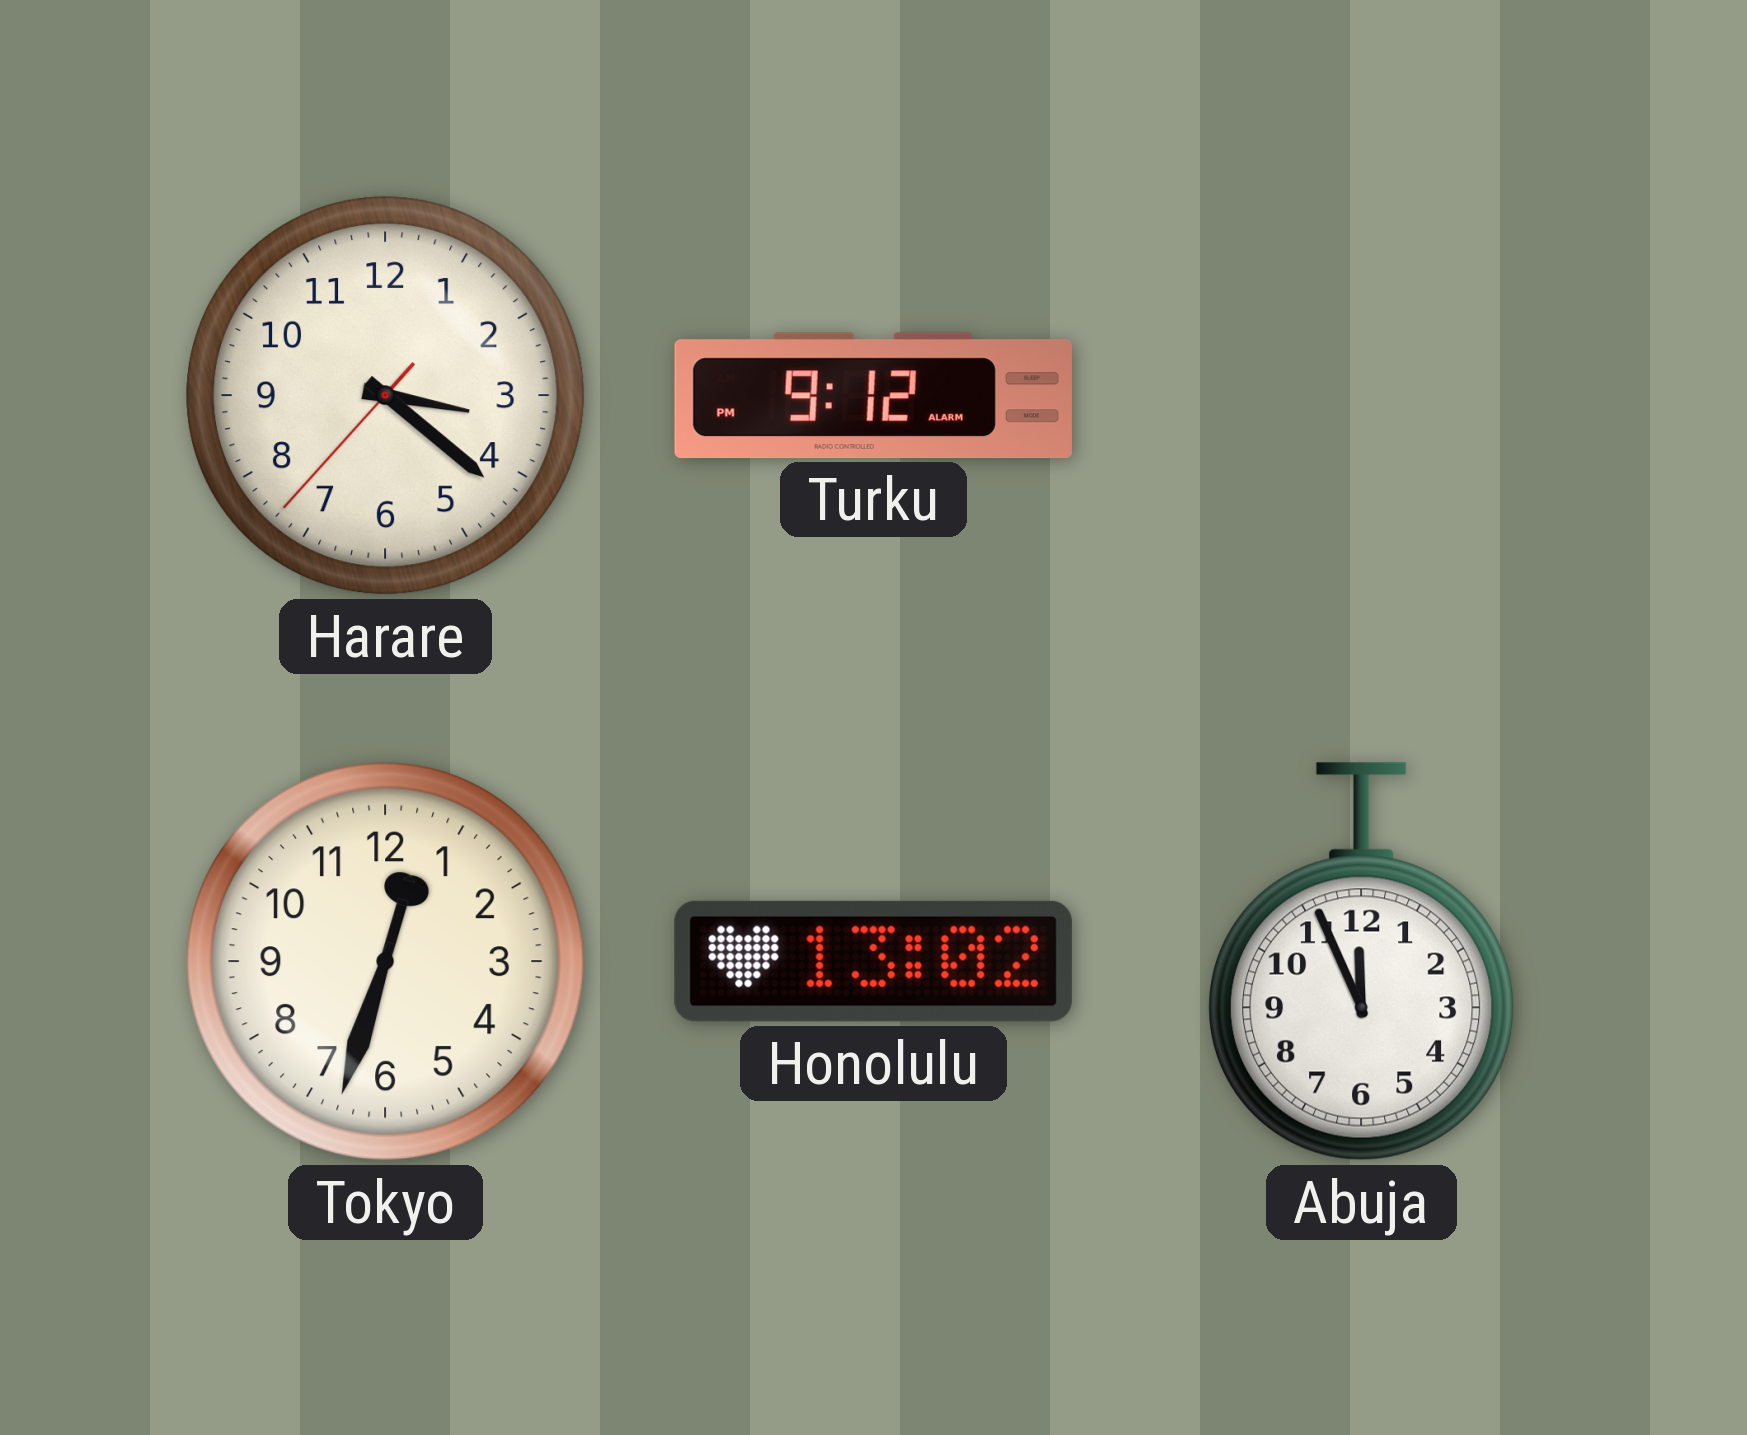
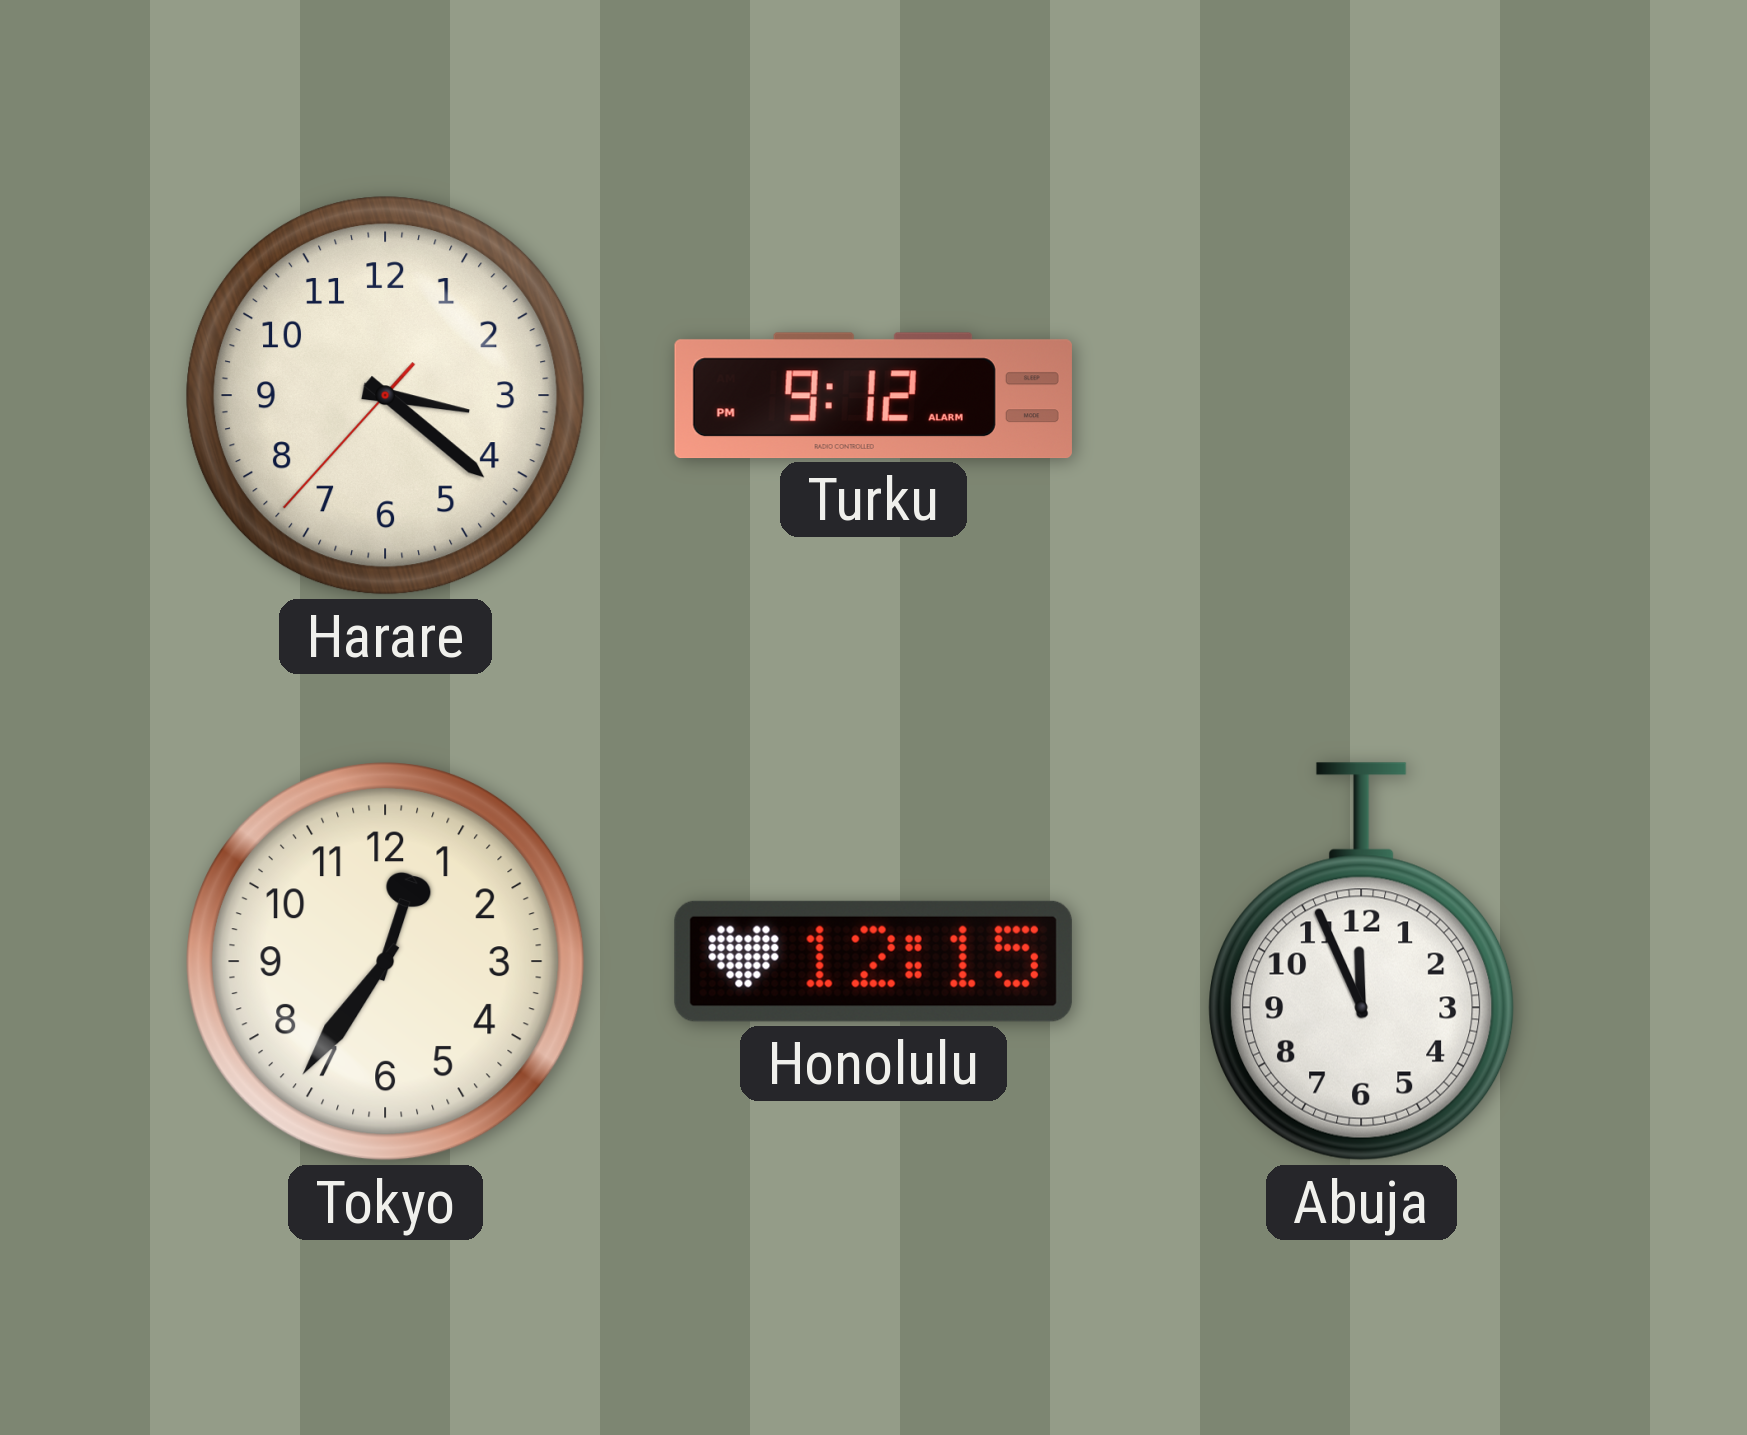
Tokyo: 12:33 -> 12:36 (386, 962)
Honolulu: 13:02 -> 12:15 (873, 961)
